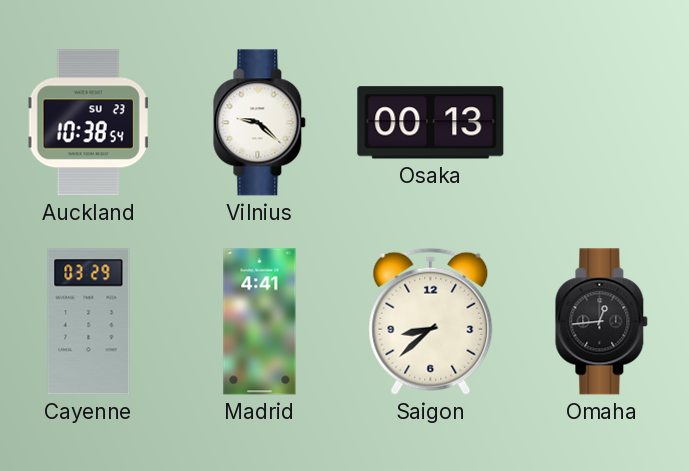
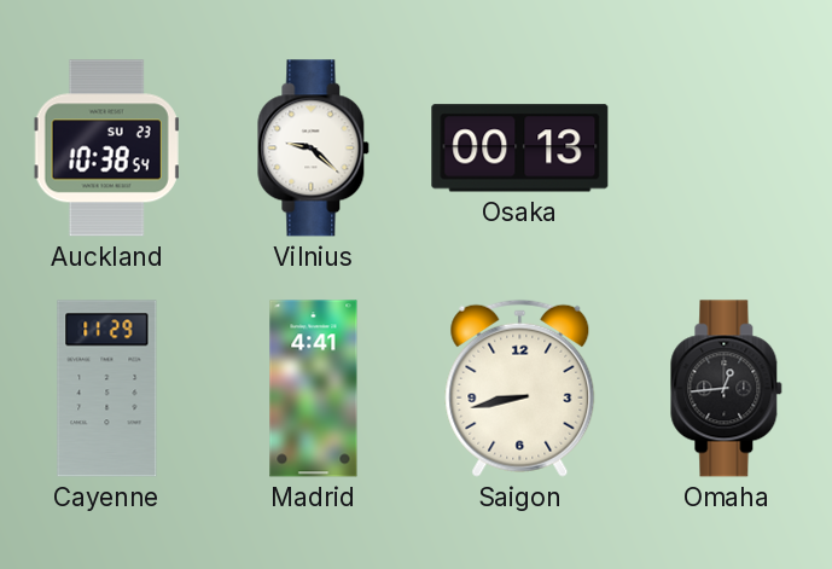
Cayenne: 03:29 -> 11:29 (107, 389)
Saigon: 8:38 -> 8:43 (520, 388)
